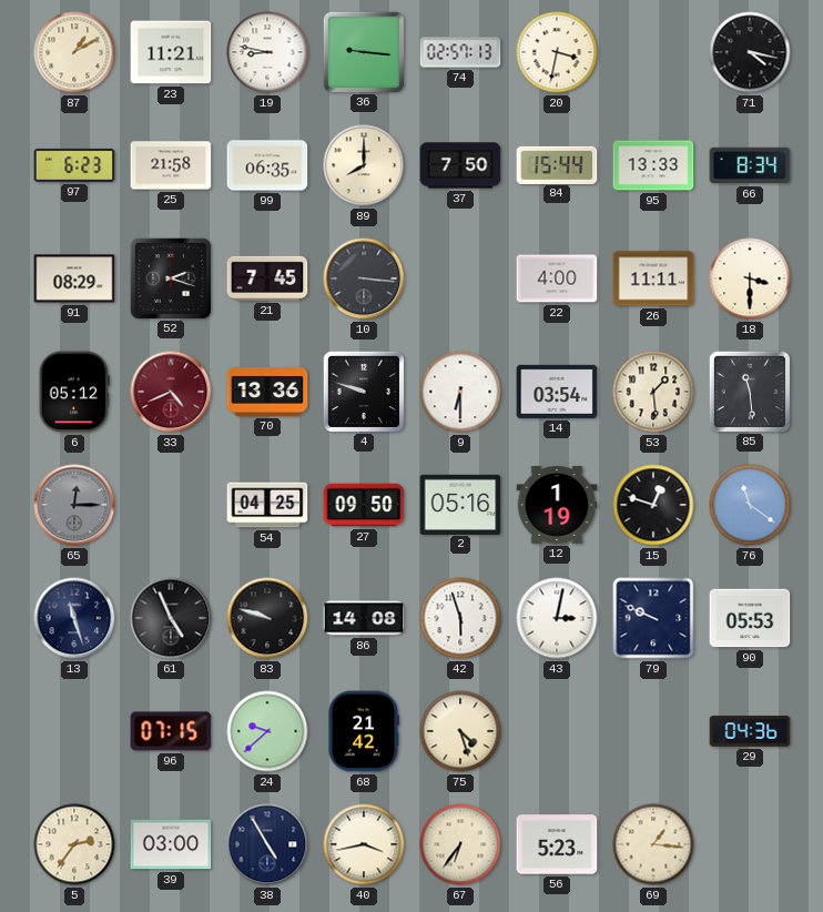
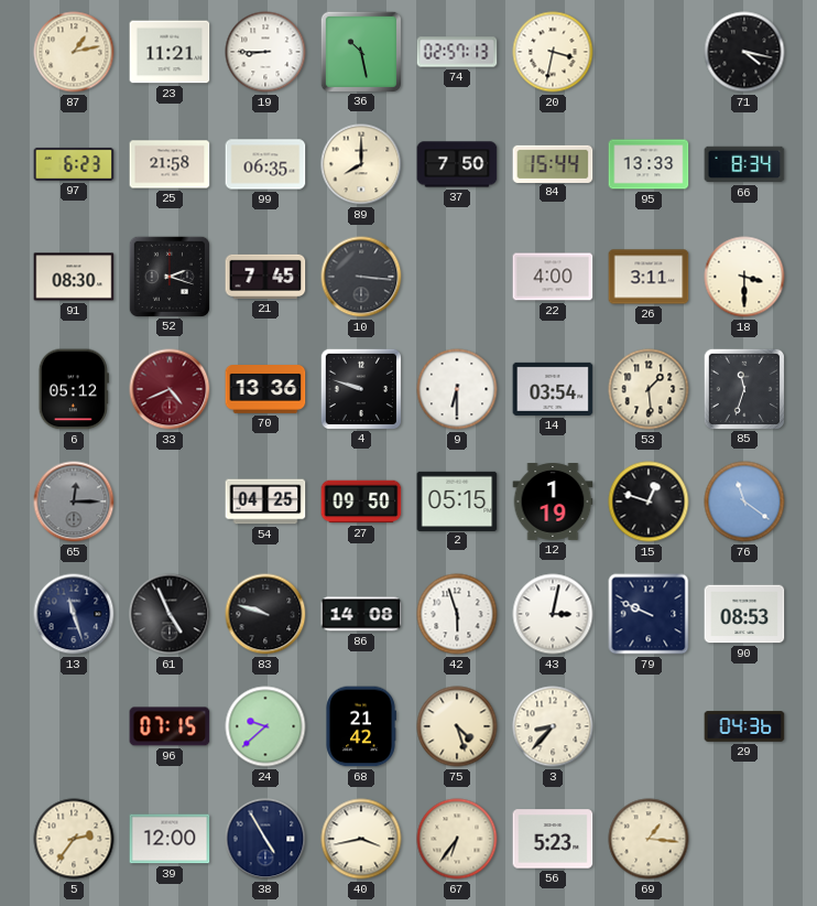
87: 1:10 -> 1:13 (74, 52)
19: 8:47 -> 8:45 (265, 52)
36: 9:16 -> 10:28 (360, 51)
91: 08:29 -> 08:30 (74, 277)
26: 11:11 -> 3:11 (649, 277)
85: 11:29 -> 11:33 (743, 388)
2: 05:16 -> 05:15 (457, 500)
90: 05:53 -> 08:53 (744, 614)
3: none -> 8:37 (553, 726)
39: 03:00 -> 12:00 (170, 839)
